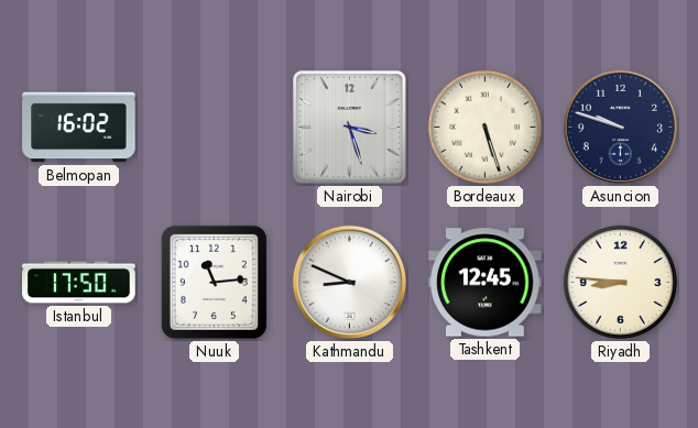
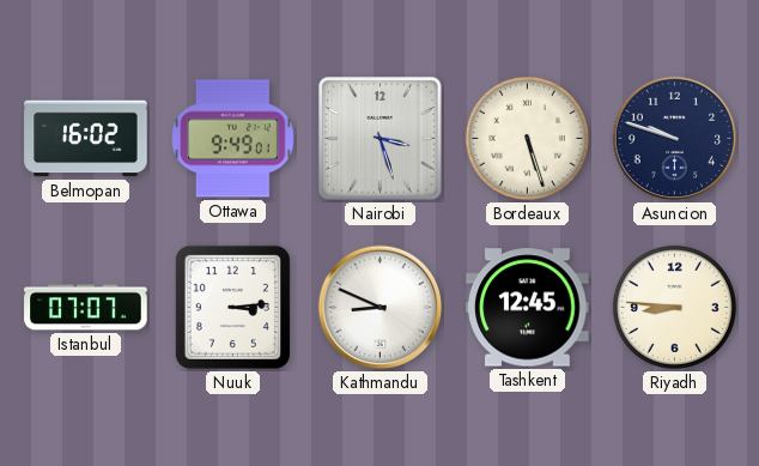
Ottawa: none -> 9:49 (233, 139)
Istanbul: 17:50 -> 07:07 (86, 308)
Nuuk: 11:14 -> 3:14 (232, 307)
